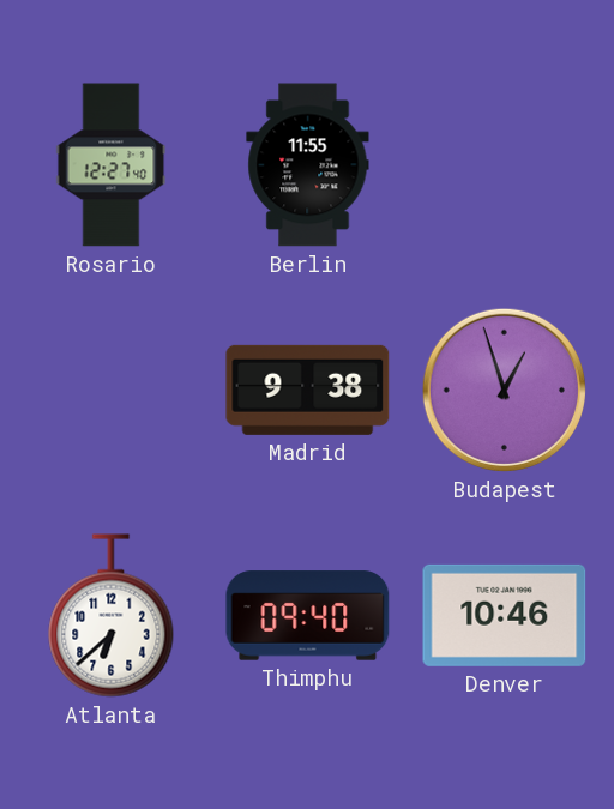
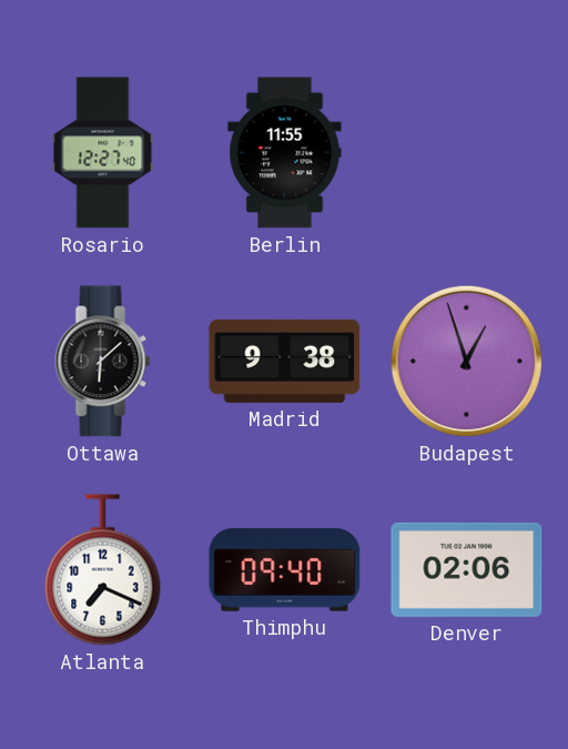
Ottawa: none -> 6:08 (103, 362)
Atlanta: 6:38 -> 7:19 (103, 570)
Denver: 10:46 -> 02:06 (467, 569)
